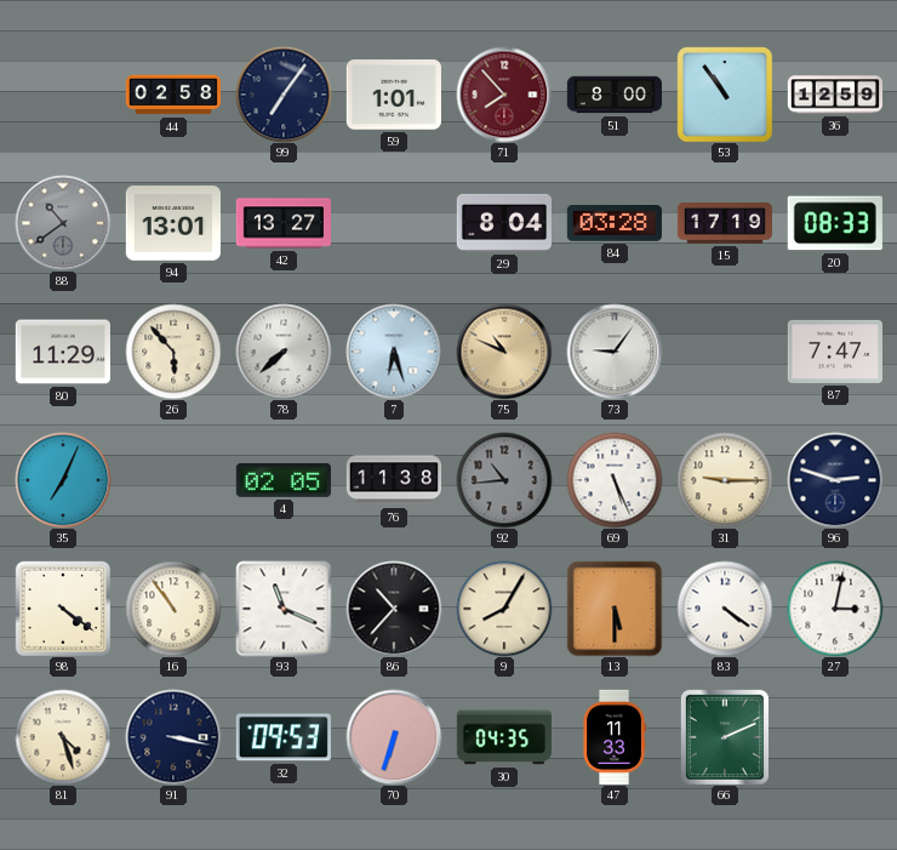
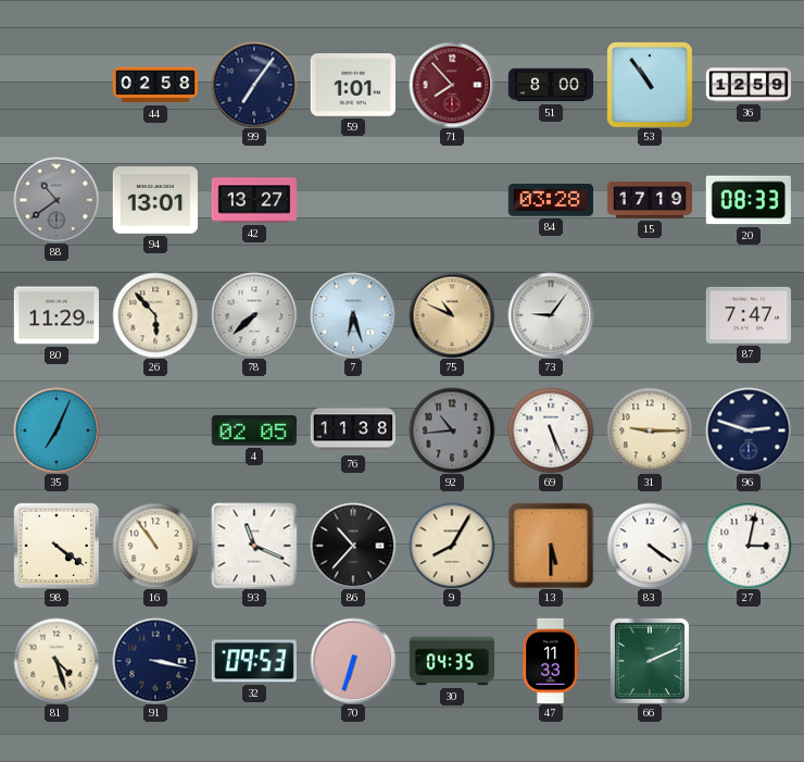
29: 8:04 -> none (503, 223)
